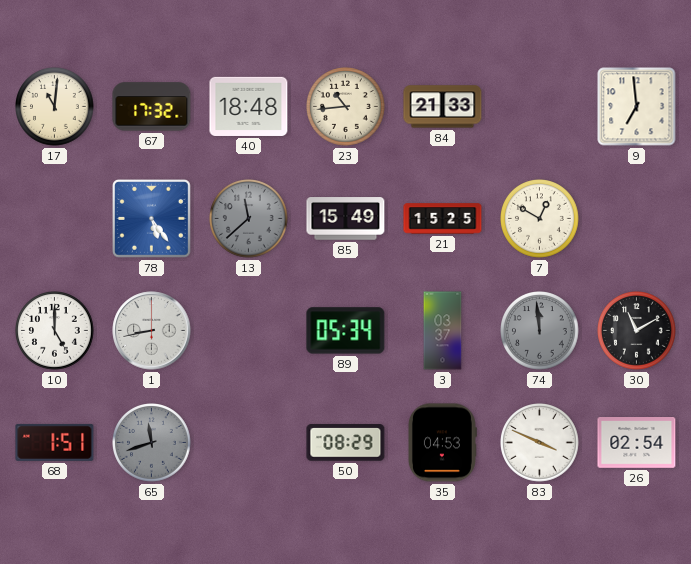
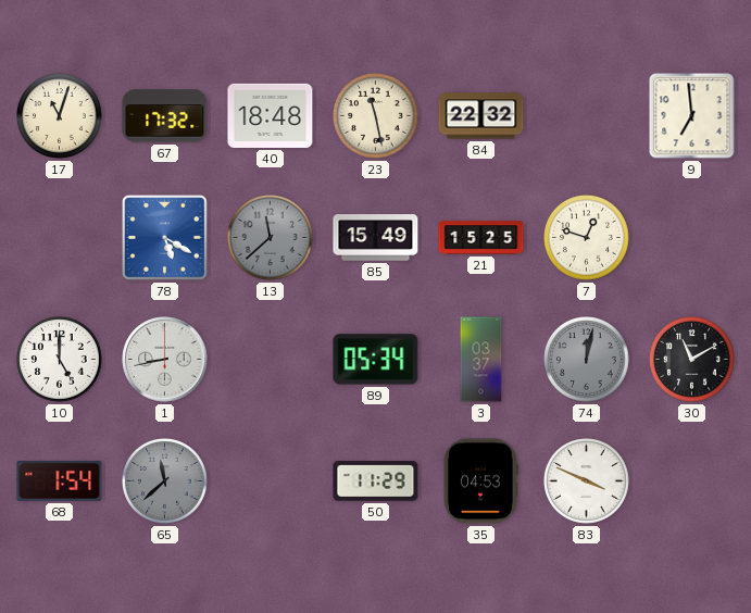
17: 11:01 -> 11:03 (60, 116)
23: 10:44 -> 11:28 (376, 116)
84: 21:33 -> 22:32 (481, 116)
78: 5:24 -> 5:20 (165, 238)
7: 12:50 -> 12:48 (587, 238)
74: 11:59 -> 12:02 (587, 360)
68: 1:51 -> 1:54 (60, 480)
65: 11:42 -> 11:38 (165, 481)
50: 08:29 -> 11:29 (376, 481)
26: 02:54 -> none (637, 443)
